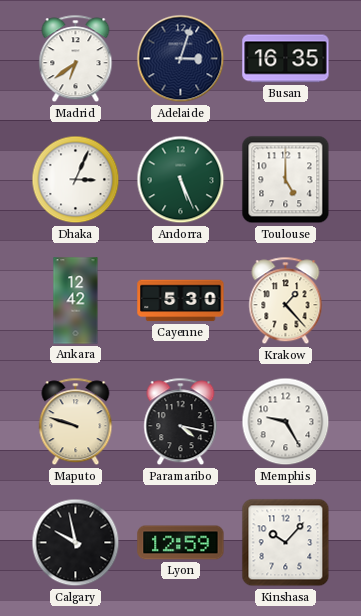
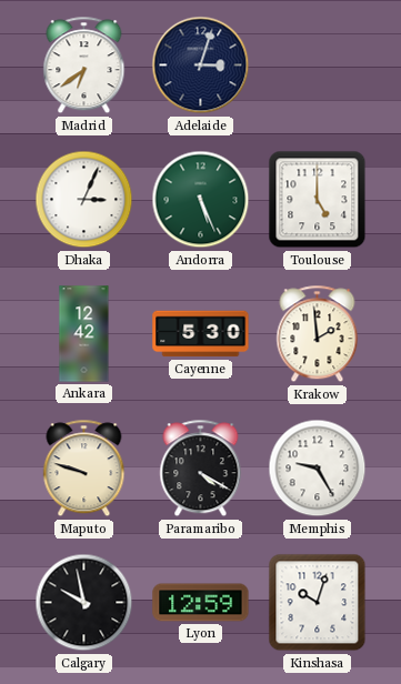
Busan: 16:35 -> none (286, 59)
Krakow: 1:23 -> 1:59 (318, 334)
Paramaribo: 4:17 -> 4:20 (201, 469)
Kinshasa: 10:07 -> 10:03 (318, 603)
